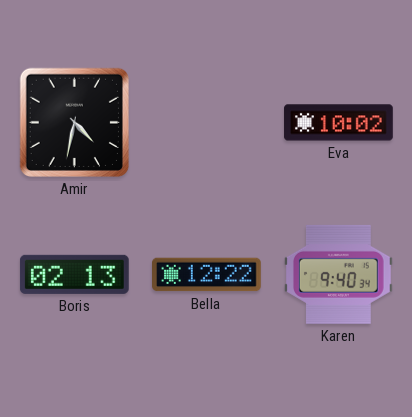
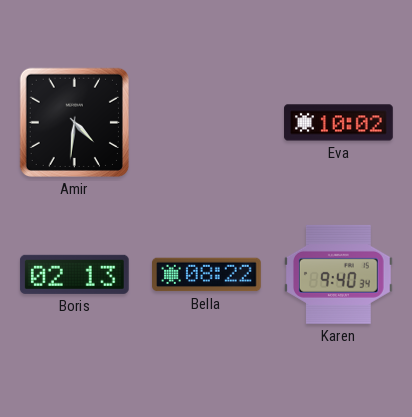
Amir: 4:32 -> 4:31 (74, 122)
Bella: 12:22 -> 08:22 (207, 275)
